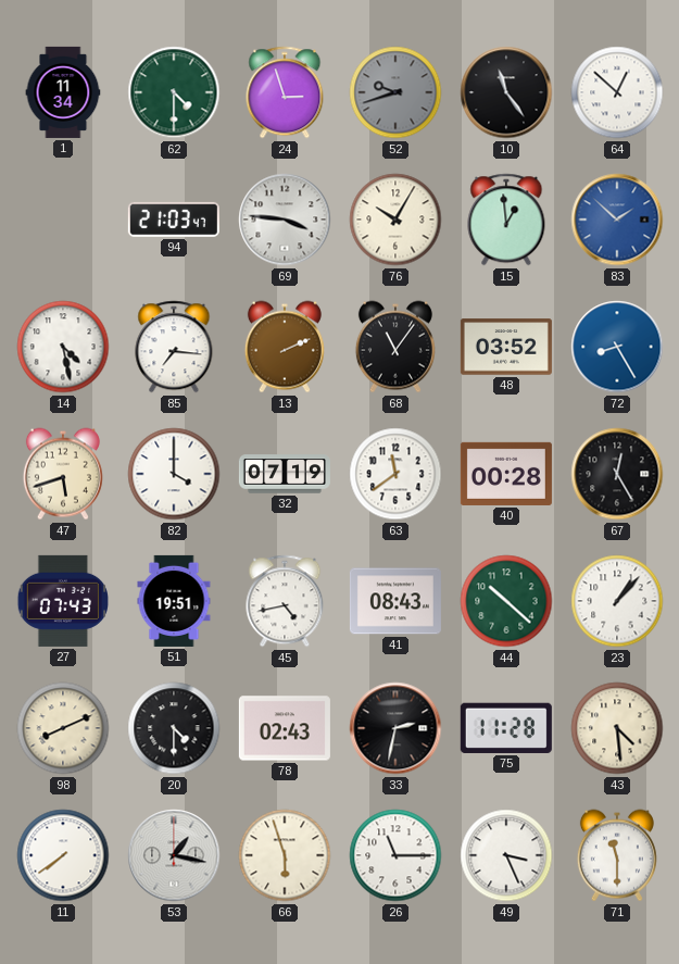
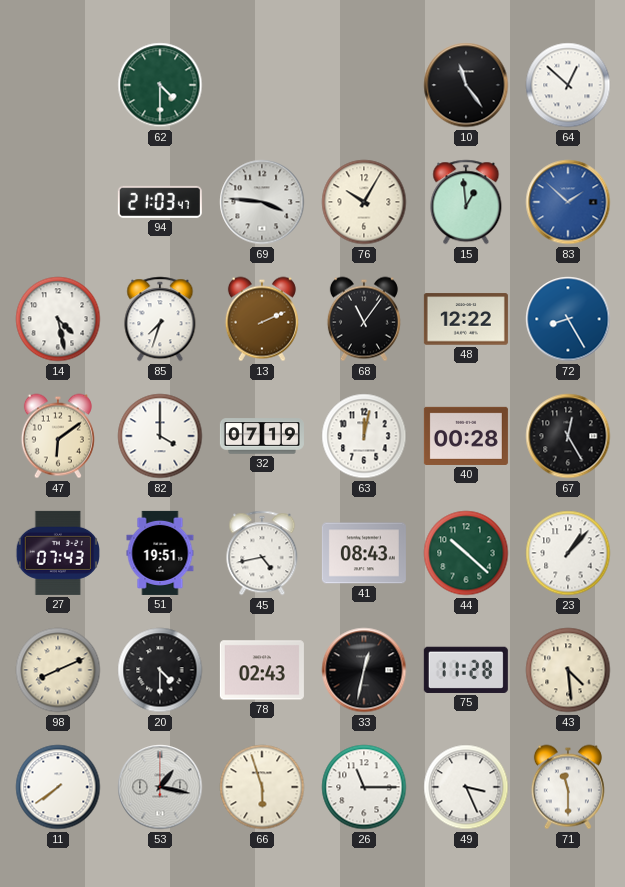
1: 11:34 -> none (63, 92)
24: 2:57 -> none (285, 92)
52: 9:42 -> none (395, 92)
85: 7:16 -> 7:33 (160, 319)
48: 03:52 -> 12:22 (466, 319)
47: 5:42 -> 6:09 (58, 436)
63: 11:39 -> 12:02 (364, 436)
33: 2:32 -> 12:32 (364, 670)
